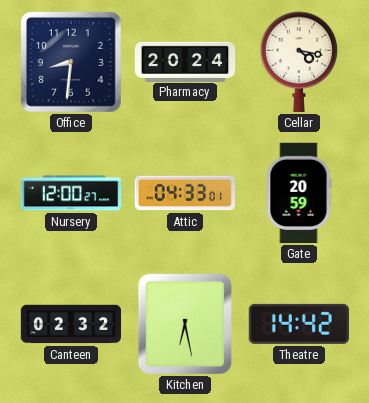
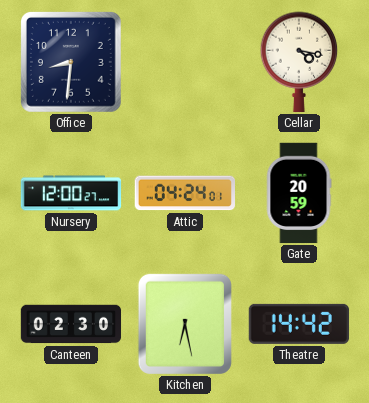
Pharmacy: 20:24 -> none (185, 61)
Attic: 04:33 -> 04:24 (184, 193)
Canteen: 02:32 -> 02:30 (71, 324)
